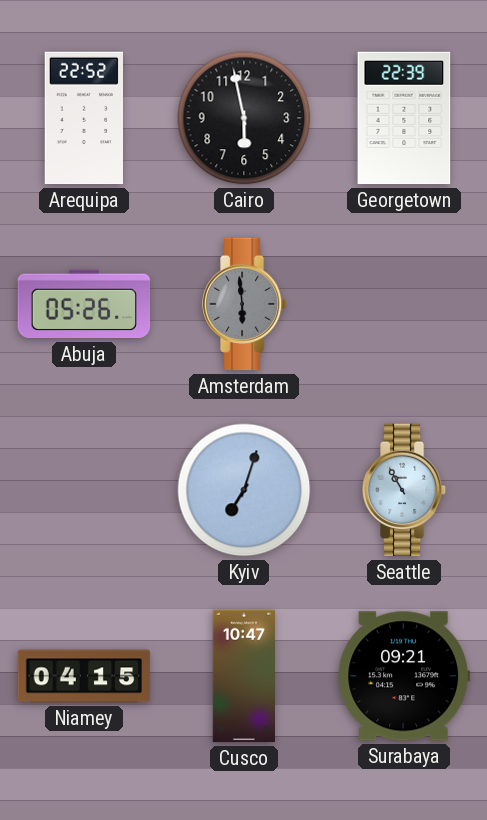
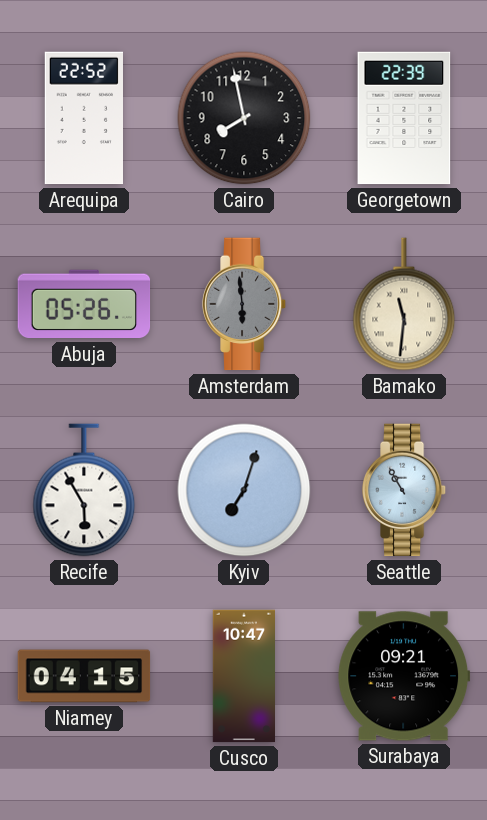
Cairo: 5:58 -> 7:58 (244, 118)
Bamako: none -> 11:31 (404, 304)
Recife: none -> 5:55 (84, 490)
